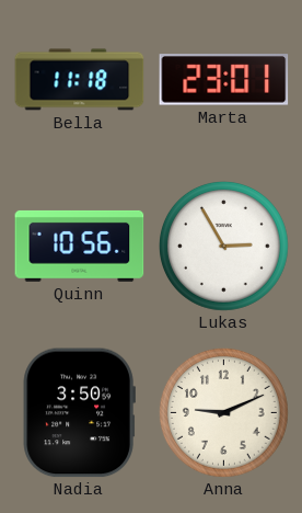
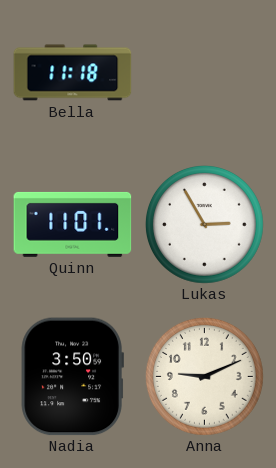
Marta: 23:01 -> none (224, 80)
Quinn: 10:56 -> 11:01 (73, 224)
